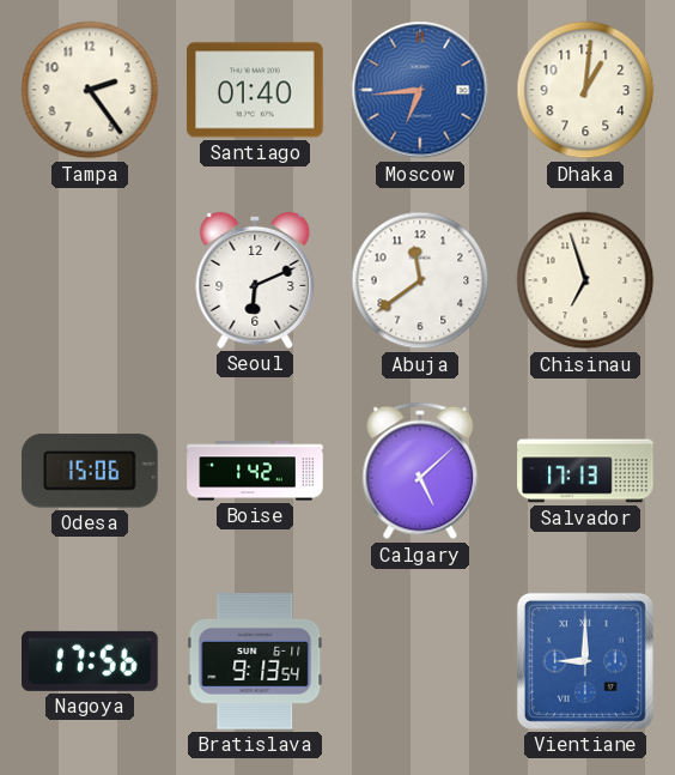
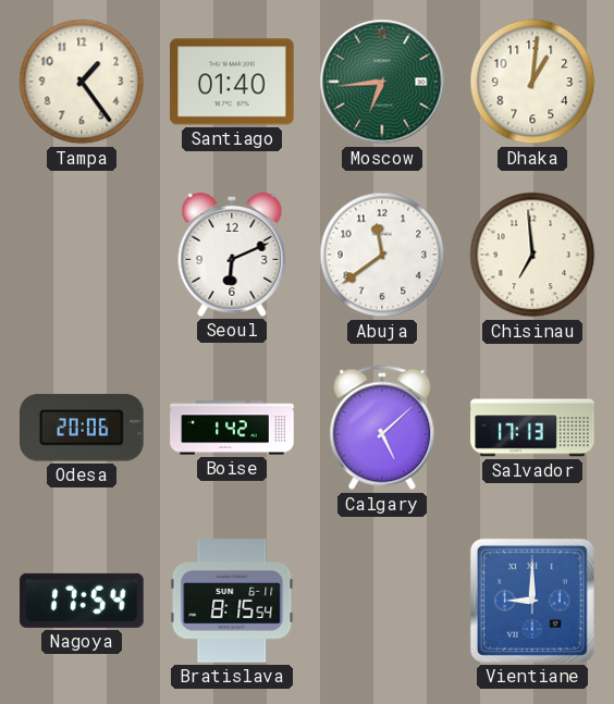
Tampa: 2:24 -> 1:24 (82, 82)
Moscow dial: blue -> green (382, 82)
Chisinau: 6:57 -> 6:59 (532, 255)
Odesa: 15:06 -> 20:06 (83, 428)
Nagoya: 17:56 -> 17:54 (82, 601)
Bratislava: 9:13 -> 8:15 (232, 601)
